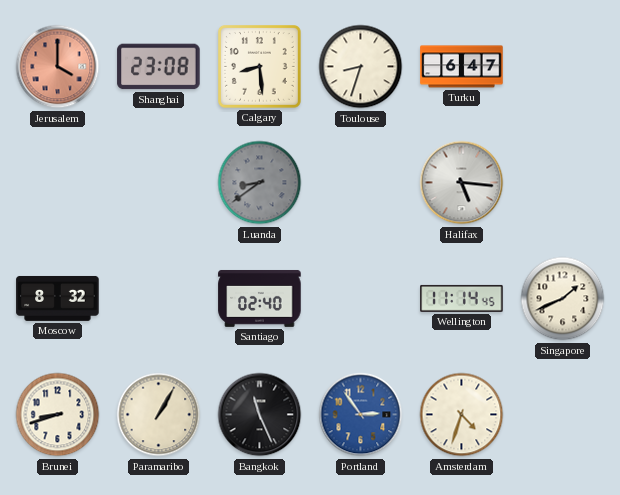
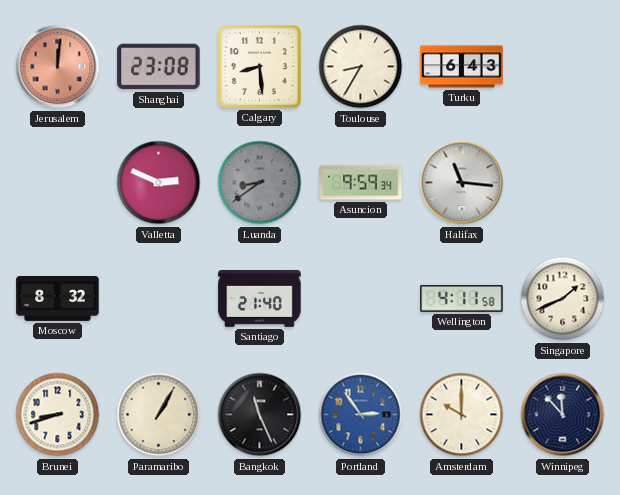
Jerusalem: 4:00 -> 12:01 (58, 67)
Toulouse: 8:33 -> 8:35 (361, 67)
Turku: 6:47 -> 6:43 (462, 67)
Valletta: none -> 2:49 (159, 183)
Asuncion: none -> 9:59 (361, 183)
Halifax: 5:16 -> 11:16 (462, 183)
Santiago: 02:40 -> 21:40 (260, 298)
Wellington: 11:14 -> 4:11 (462, 298)
Amsterdam: 4:33 -> 10:00 (462, 415)
Winnipeg: none -> 11:53 (563, 415)
